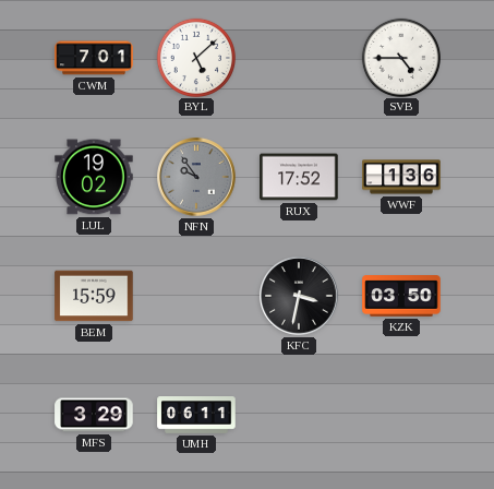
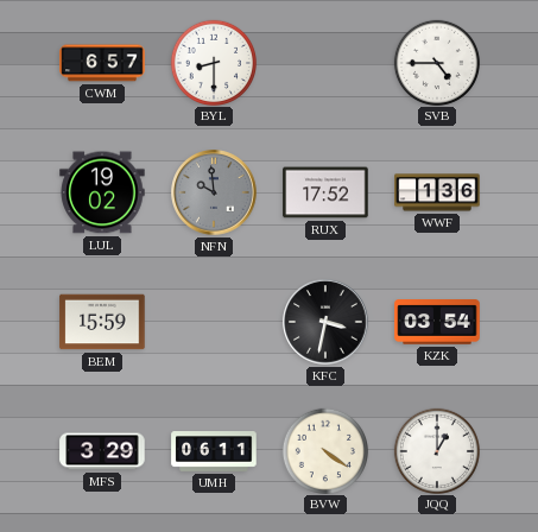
CWM: 7:01 -> 6:57 (102, 63)
BYL: 5:08 -> 8:30 (213, 62)
NFN: 9:54 -> 9:59 (214, 192)
KZK: 03:50 -> 03:54 (437, 322)
BVW: none -> 4:21 (324, 450)
JQQ: none -> 1:00 (436, 450)
